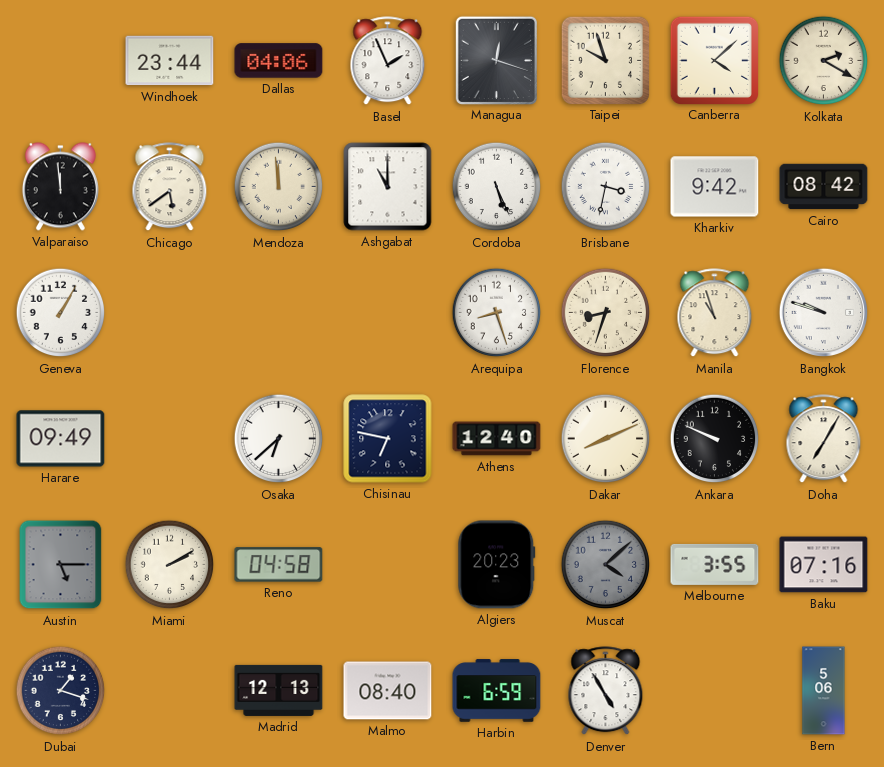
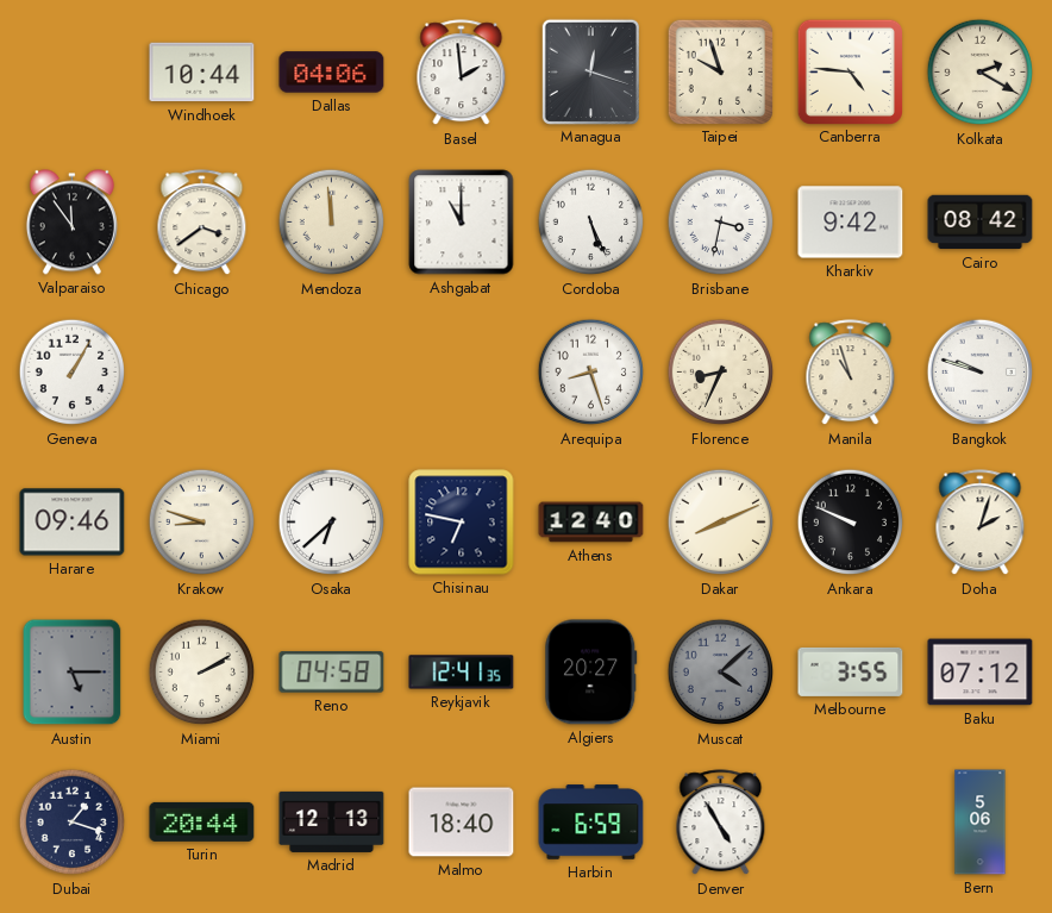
Windhoek: 23:44 -> 10:44 (202, 73)
Basel: 1:56 -> 1:59 (462, 73)
Canberra: 4:08 -> 4:46 (850, 71)
Valparaiso: 11:59 -> 11:54 (71, 223)
Chicago: 5:39 -> 3:39 (202, 223)
Florence: 8:33 -> 8:34 (721, 373)
Harare: 09:49 -> 09:46 (73, 523)
Krakow: none -> 8:48 (202, 523)
Doha: 7:05 -> 2:03 (981, 523)
Reykjavik: none -> 12:41 (462, 673)
Algiers: 20:23 -> 20:27 (591, 673)
Baku: 07:16 -> 07:12 (981, 673)
Turin: none -> 20:44 (202, 821)
Malmo: 08:40 -> 18:40 (462, 823)
